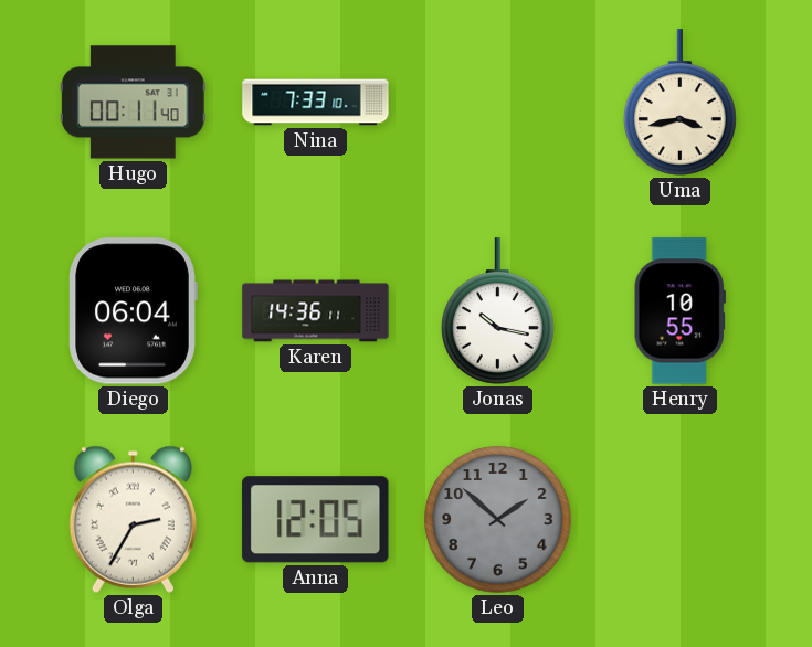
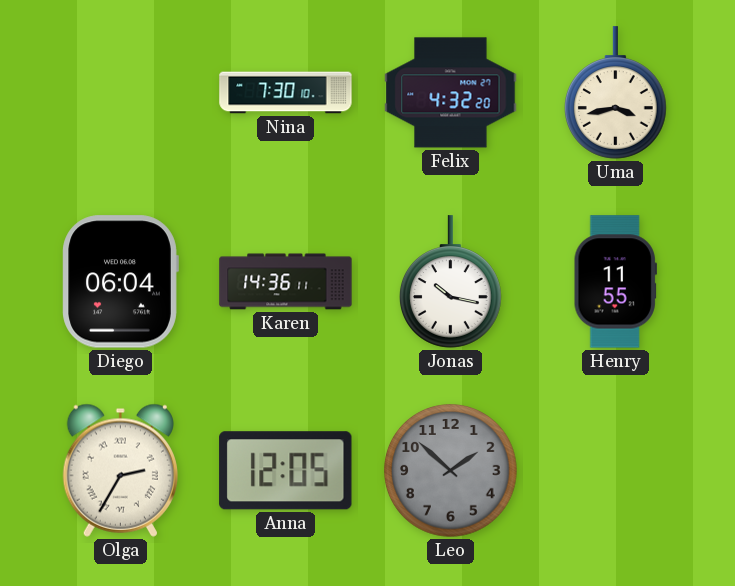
Hugo: 00:11 -> none (133, 103)
Nina: 7:33 -> 7:30 (286, 93)
Felix: none -> 4:32 (451, 93)
Henry: 10:55 -> 11:55 (615, 282)
